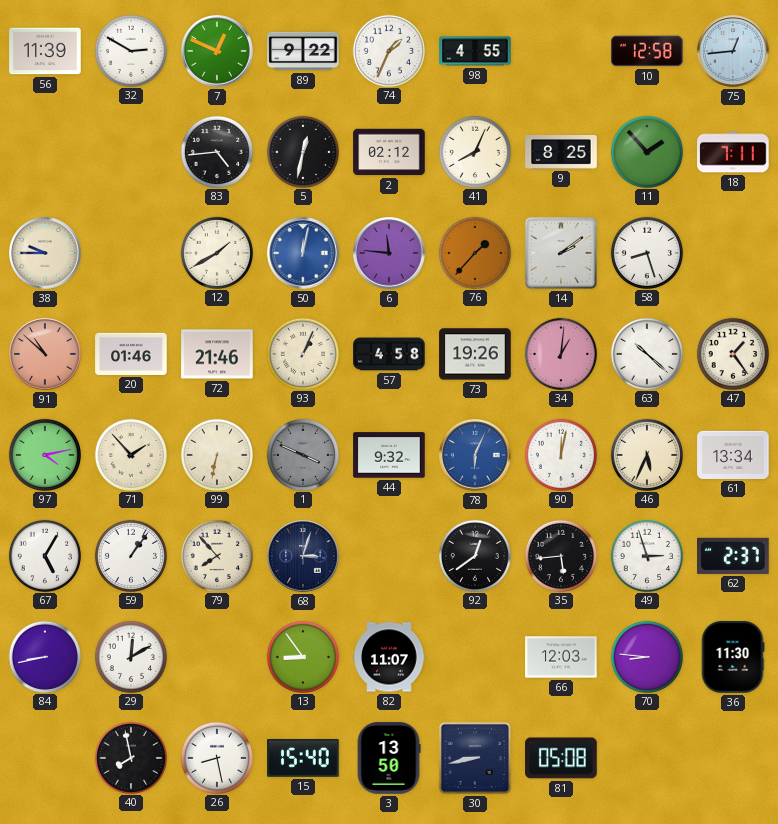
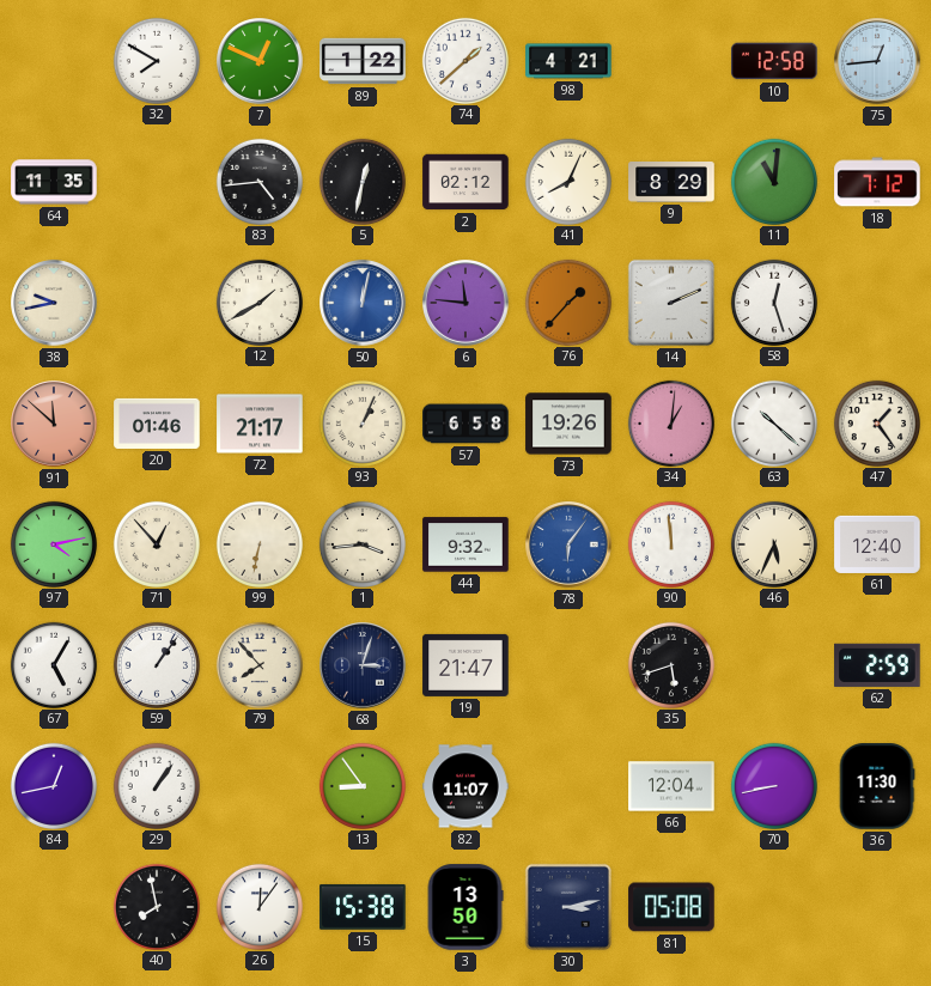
56: 11:39 -> none (45, 51)
32: 2:50 -> 7:50 (156, 60)
89: 9:22 -> 1:22 (363, 61)
74: 1:34 -> 1:38 (464, 60)
98: 4:55 -> 4:21 (568, 61)
64: none -> 11:35 (54, 182)
9: 8:25 -> 8:29 (671, 182)
11: 1:53 -> 11:01 (773, 181)
18: 7:11 -> 7:12 (877, 182)
38: 9:45 -> 9:43 (54, 303)
14: 2:09 -> 2:11 (671, 303)
58: 8:27 -> 12:27 (773, 302)
91: 10:52 -> 11:52 (54, 424)
72: 21:46 -> 21:17 (260, 424)
57: 4:58 -> 6:58 (465, 424)
71: 1:53 -> 12:53 (156, 543)
1: 3:49 -> 3:44 (361, 543)
1 dial: grey -> cream (361, 543)
78: 6:04 -> 6:06 (568, 544)
90: 12:02 -> 11:59 (670, 543)
61: 13:34 -> 12:40 (877, 544)
19: none -> 21:47 (465, 665)
92: 12:39 -> none (474, 555)
35: 5:44 -> 5:42 (670, 664)
49: 2:57 -> none (646, 555)
62: 2:37 -> 2:59 (877, 665)
84: 8:43 -> 12:43 (53, 785)
29: 12:10 -> 1:06 (156, 785)
66: 12:03 -> 12:04 (671, 786)
70: 8:46 -> 8:43 (773, 785)
26: 8:28 -> 12:06 (258, 906)
15: 15:40 -> 15:38 (363, 907)
30: 8:43 -> 3:13 (568, 907)
